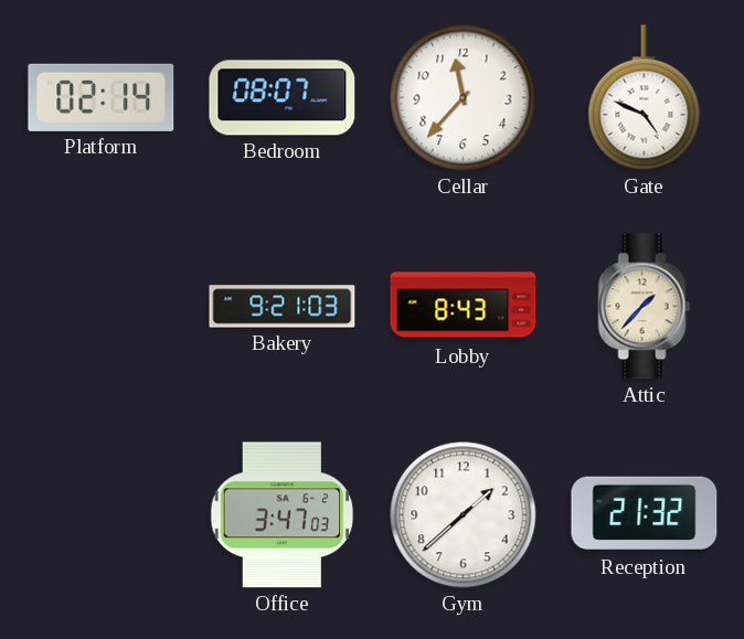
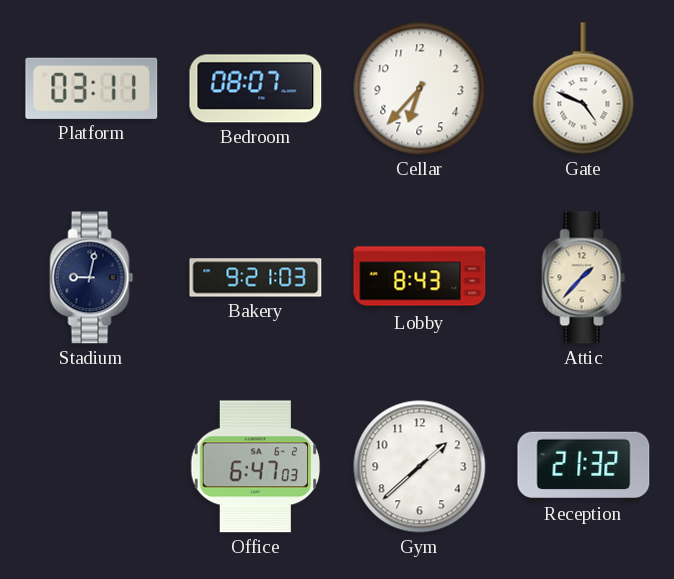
Platform: 02:14 -> 03:11 (92, 88)
Cellar: 11:37 -> 6:37 (420, 89)
Stadium: none -> 9:02 (92, 278)
Office: 3:47 -> 6:47 (256, 467)
